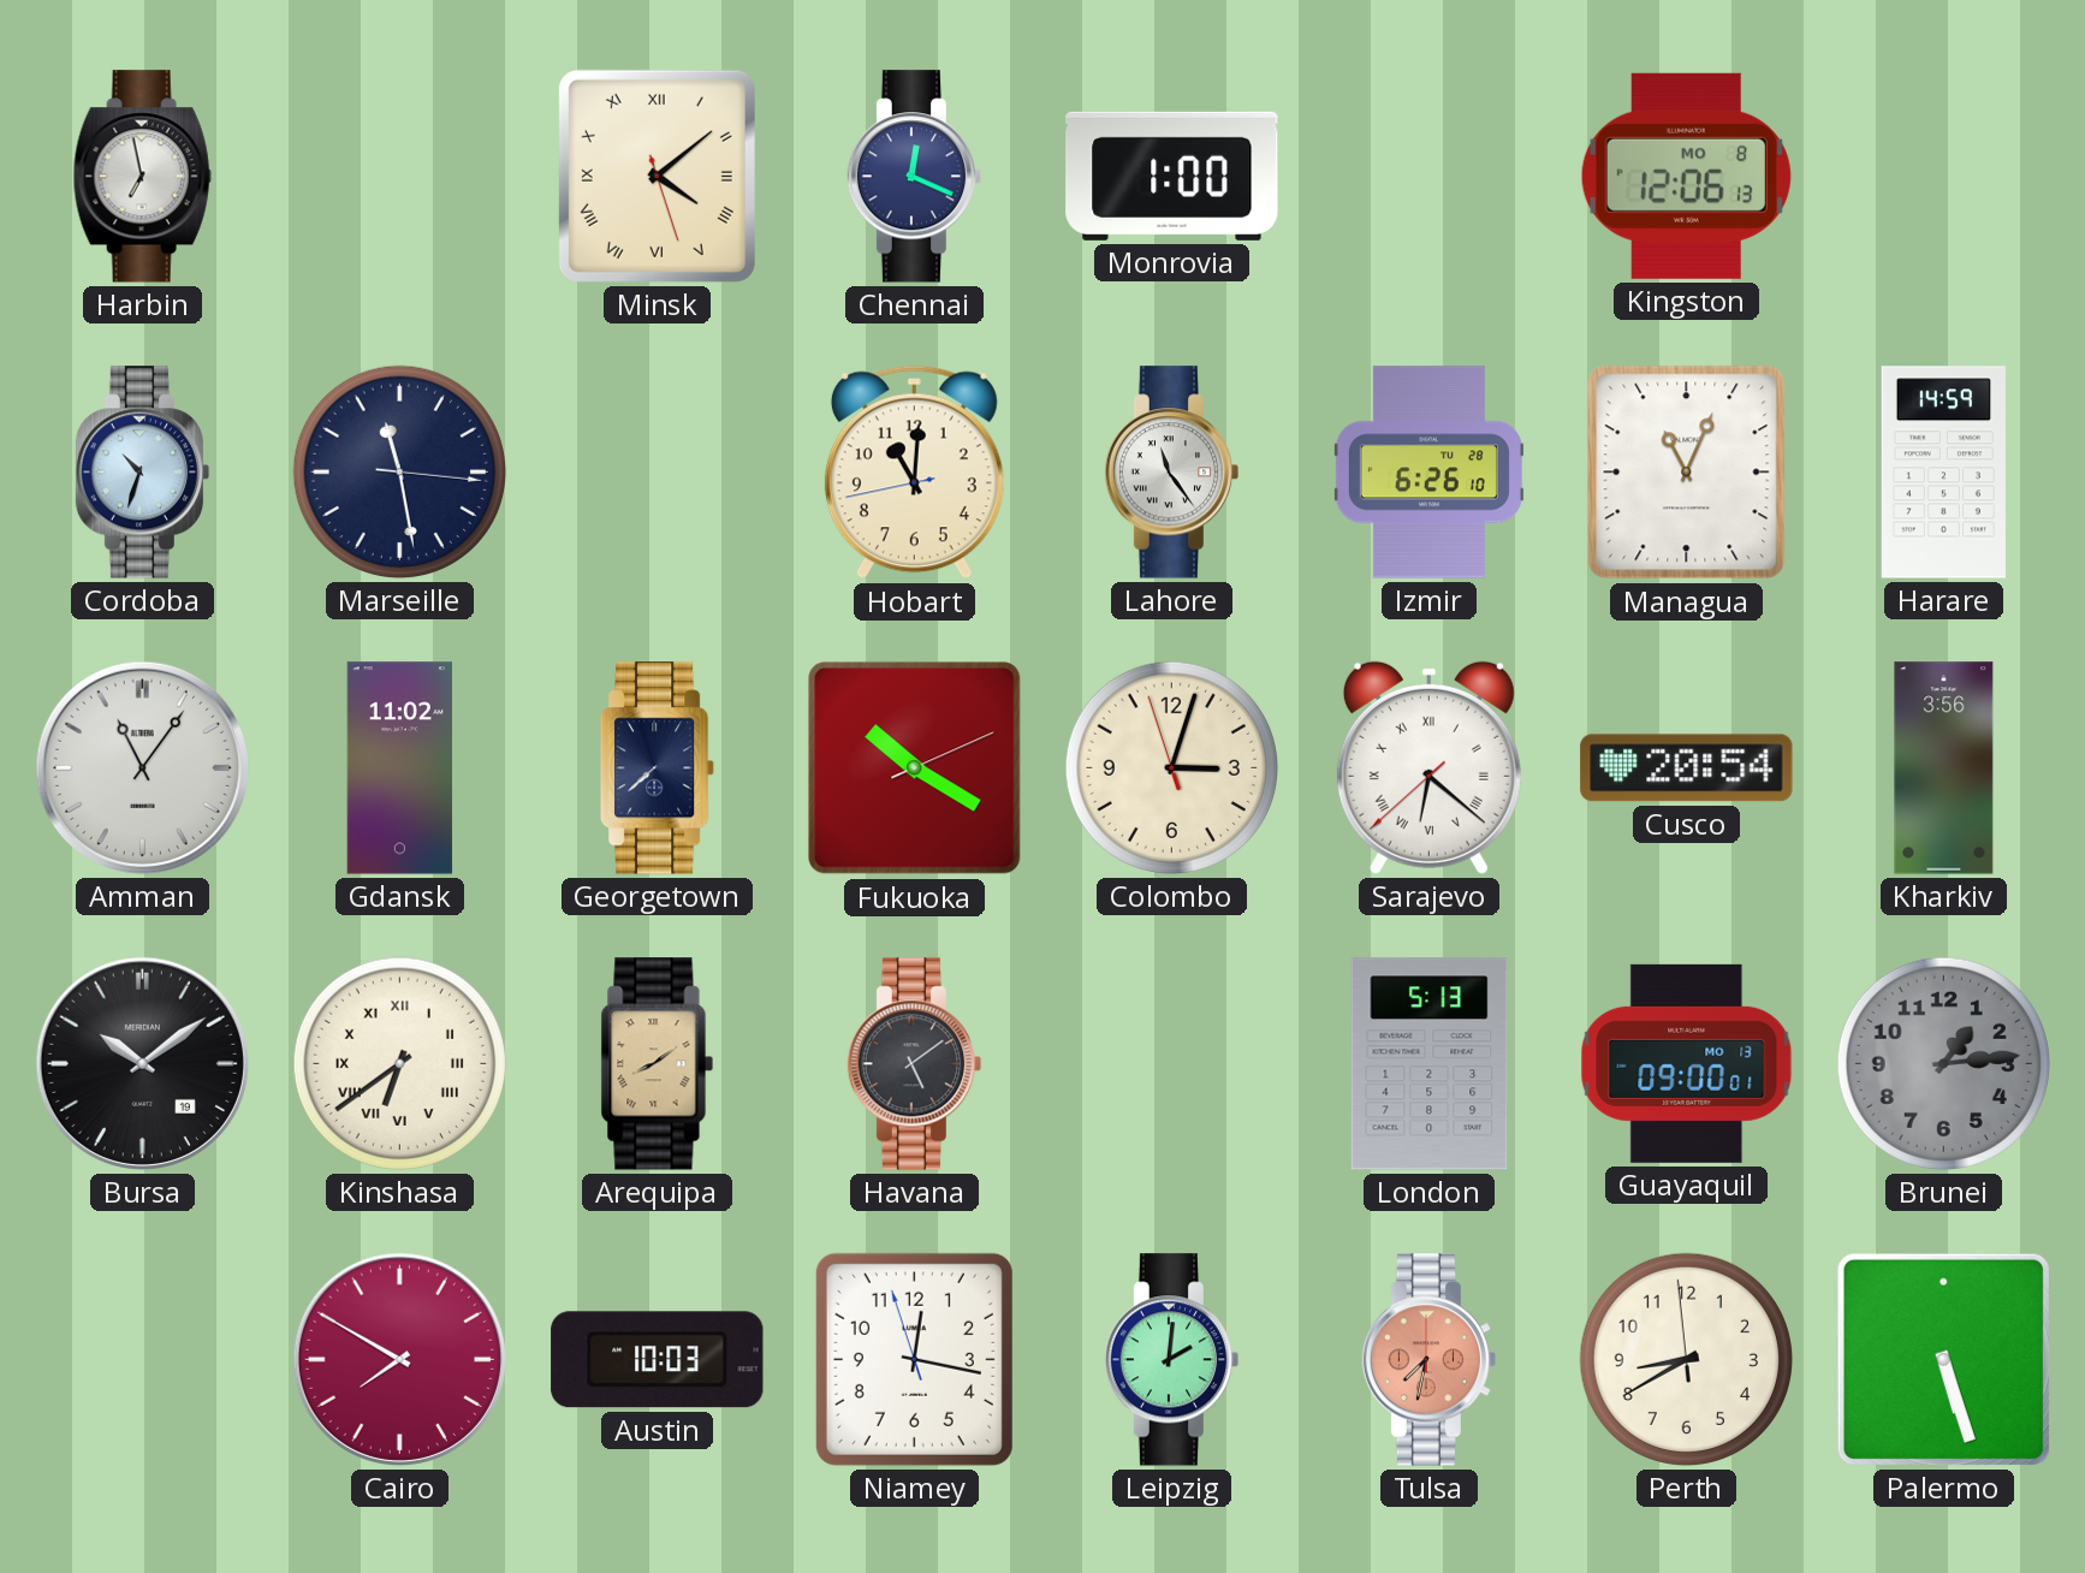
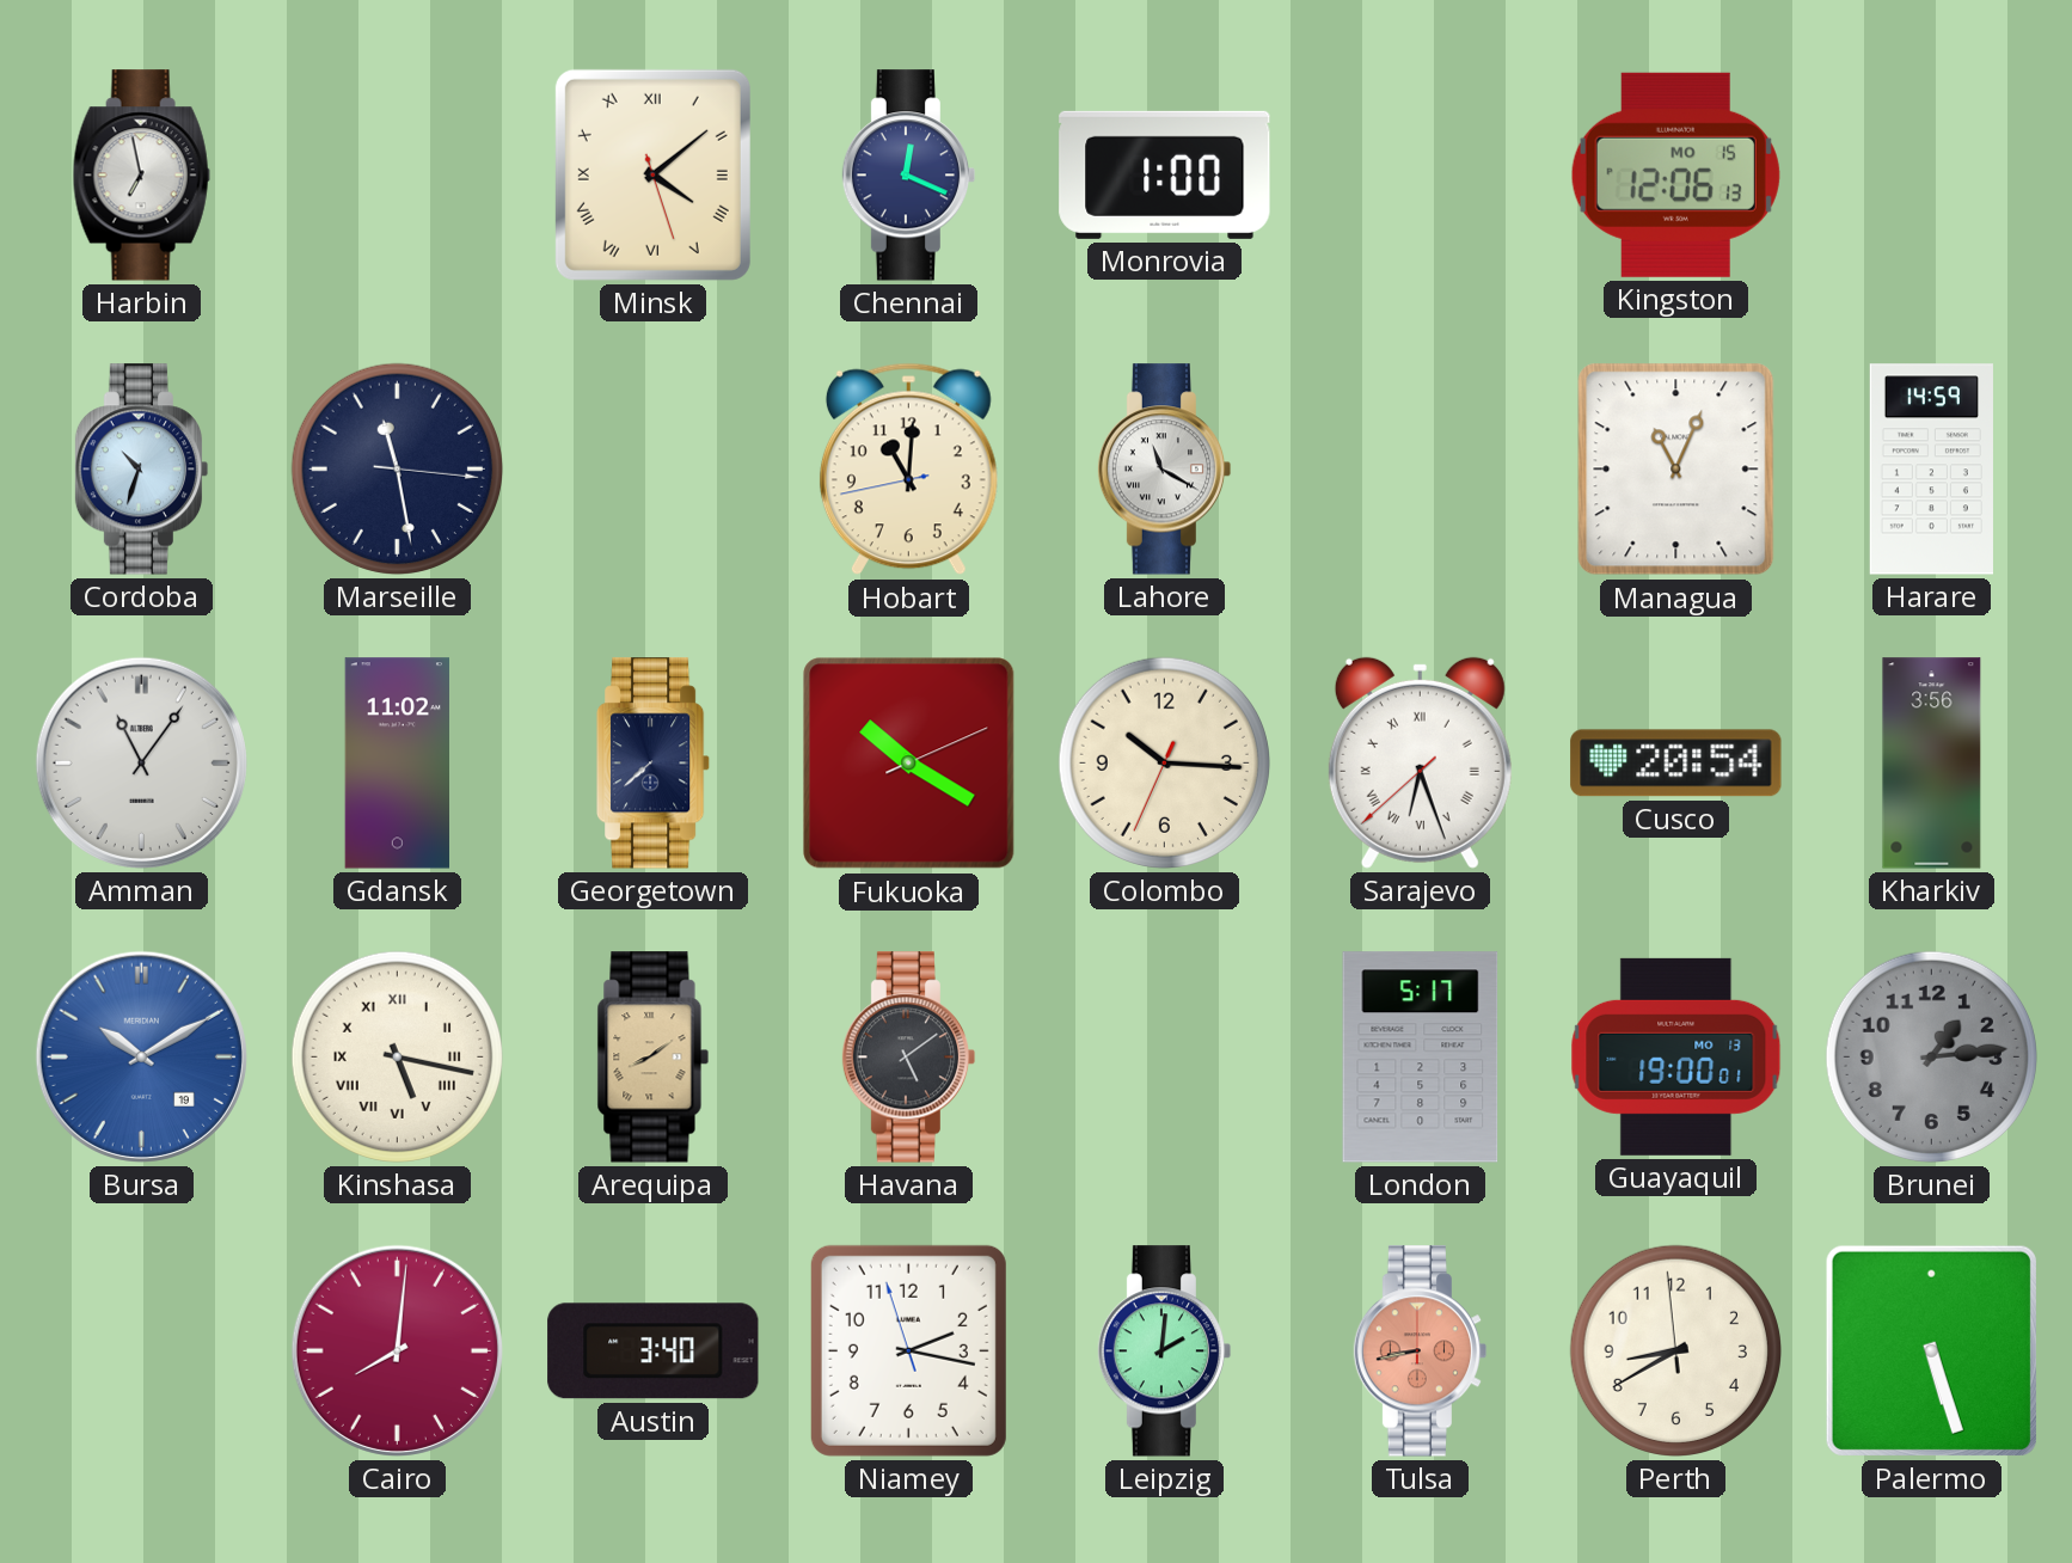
Kingston date: MO 8 -> MO 15 (1675, 174)
Lahore: 11:24 -> 11:20 (1165, 470)
Izmir: 6:26 -> none (1428, 473)
Colombo: 3:02 -> 10:15 (1164, 762)
Sarajevo: 6:21 -> 6:26 (1420, 762)
Bursa: 10:09 -> 10:10 (141, 1056)
Bursa dial: black -> blue (141, 1056)
Kinshasa: 6:39 -> 5:17 (397, 1056)
London: 5:13 -> 5:17 (1421, 1058)
Guayaquil: 09:00 -> 19:00 (1676, 1056)
Cairo: 7:50 -> 8:01 (397, 1350)
Austin: 10:03 -> 3:40 (654, 1351)
Niamey: 12:16 -> 2:16 (908, 1350)
Tulsa: 7:32 -> 8:43 (1421, 1351)
